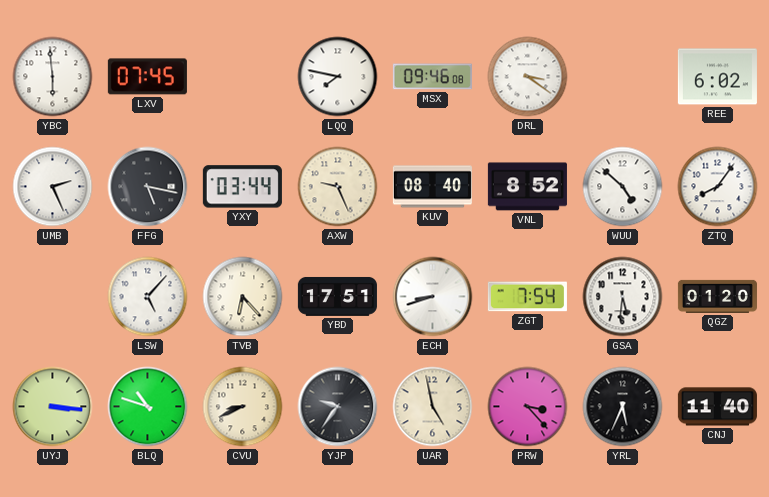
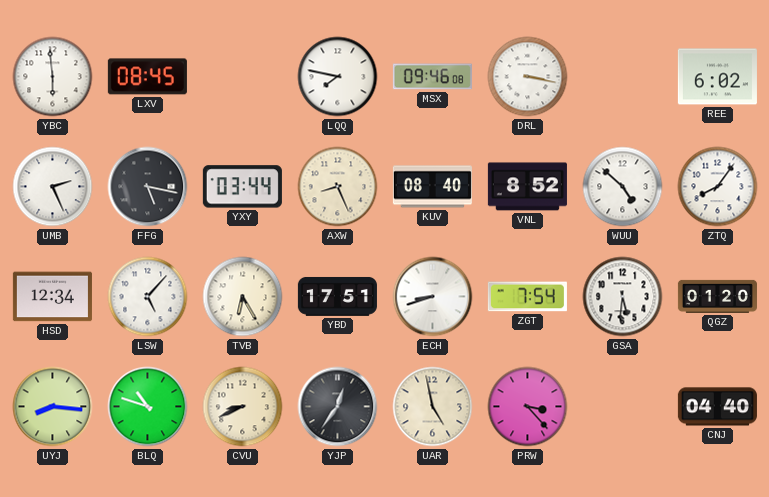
LXV: 07:45 -> 08:45 (147, 77)
DRL: 3:21 -> 3:17 (528, 77)
AXW: 9:26 -> 8:26 (338, 187)
HSD: none -> 12:34 (52, 297)
TVB: 6:23 -> 6:25 (243, 297)
UYJ: 3:16 -> 8:16 (53, 407)
YJP: 9:36 -> 12:36 (338, 407)
YRL: 5:34 -> none (623, 407)
CNJ: 11:40 -> 04:40 (717, 407)
